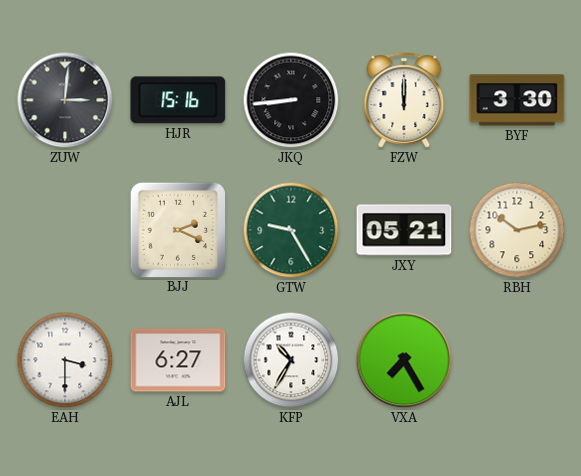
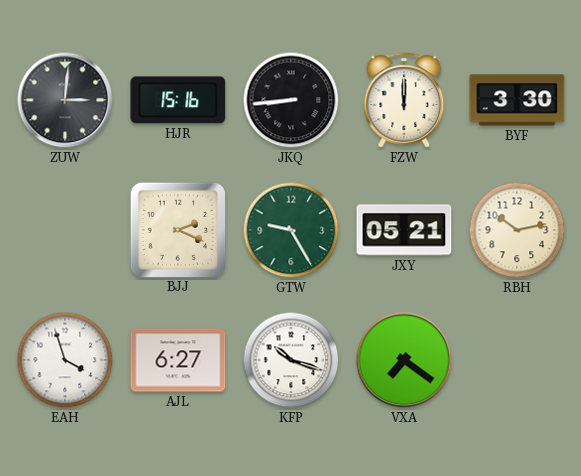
EAH: 3:30 -> 3:57 (65, 360)
KFP: 10:35 -> 10:18 (291, 360)
VXA: 7:25 -> 7:21 (404, 360)
